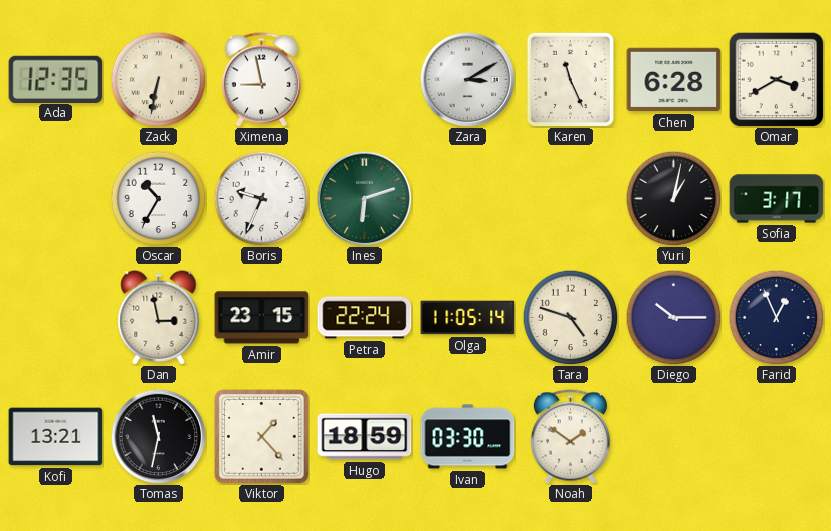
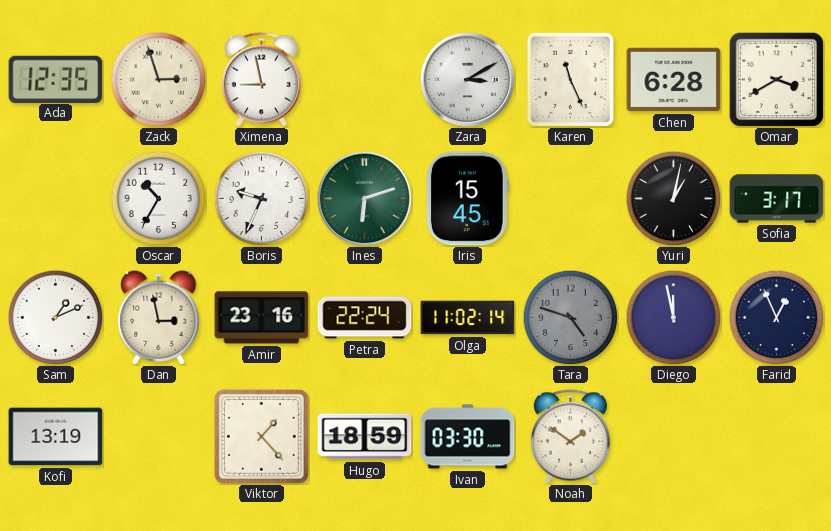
Zack: 6:32 -> 2:57 (158, 79)
Iris: none -> 15:45 (467, 199)
Sam: none -> 1:11 (55, 317)
Amir: 23:15 -> 23:16 (262, 318)
Olga: 11:05 -> 11:02 (468, 318)
Tara dial: cream -> grey (570, 317)
Diego: 10:15 -> 11:58 (673, 317)
Kofi: 13:21 -> 13:19 (56, 437)
Tomas: 11:32 -> none (158, 436)
